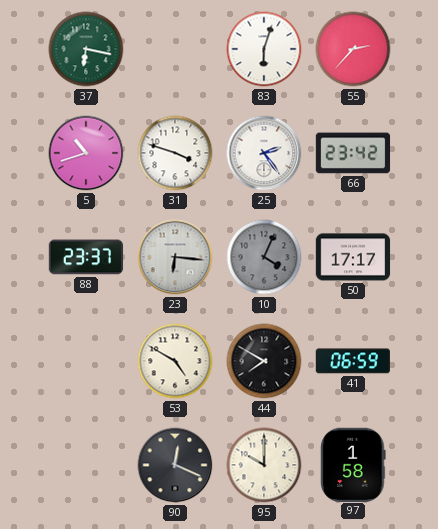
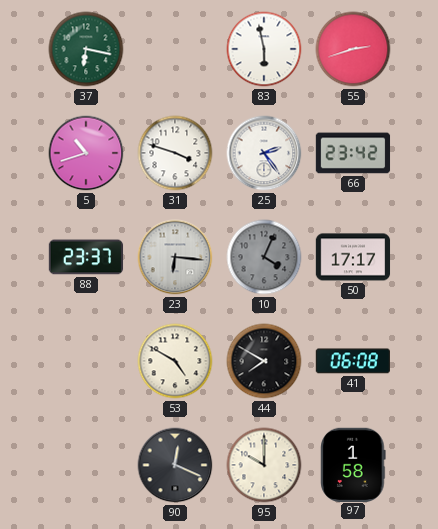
83: 6:03 -> 5:58 (264, 49)
55: 2:37 -> 2:42 (353, 49)
41: 06:59 -> 06:08 (352, 361)
